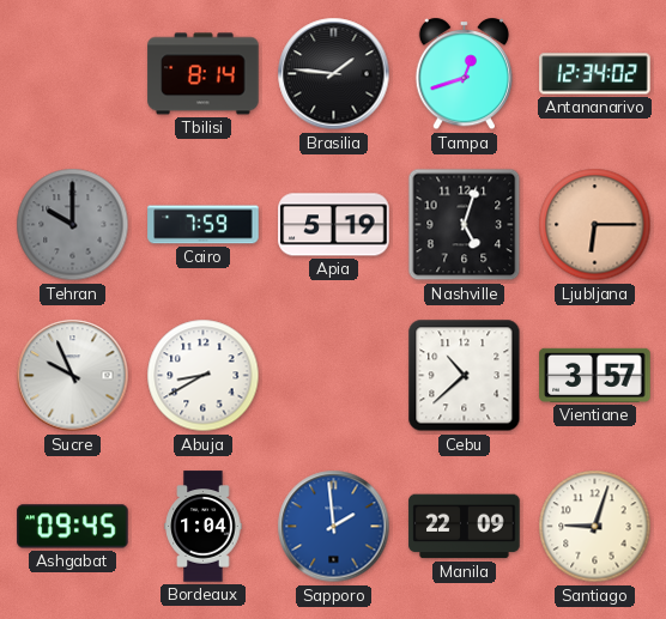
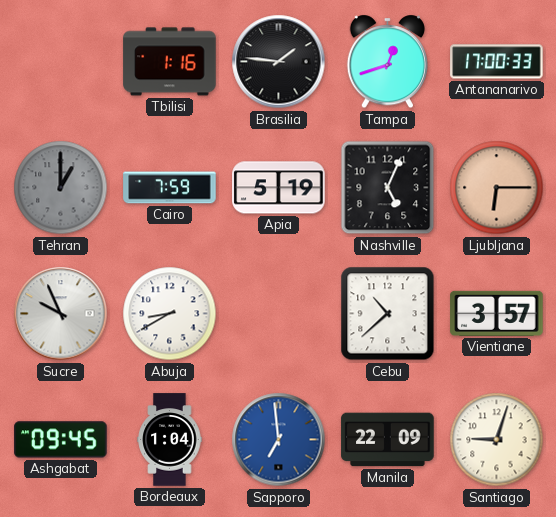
Tbilisi: 8:14 -> 1:16 (170, 62)
Antananarivo: 12:34 -> 17:00 (497, 62)
Tehran: 10:00 -> 1:00 (61, 188)
Nashville: 5:03 -> 5:04 (388, 188)
Sapporo: 1:59 -> 6:59 (279, 440)
